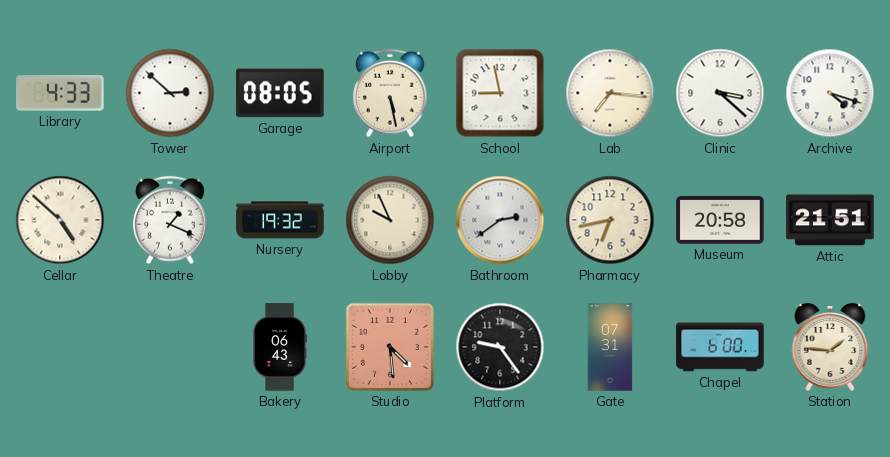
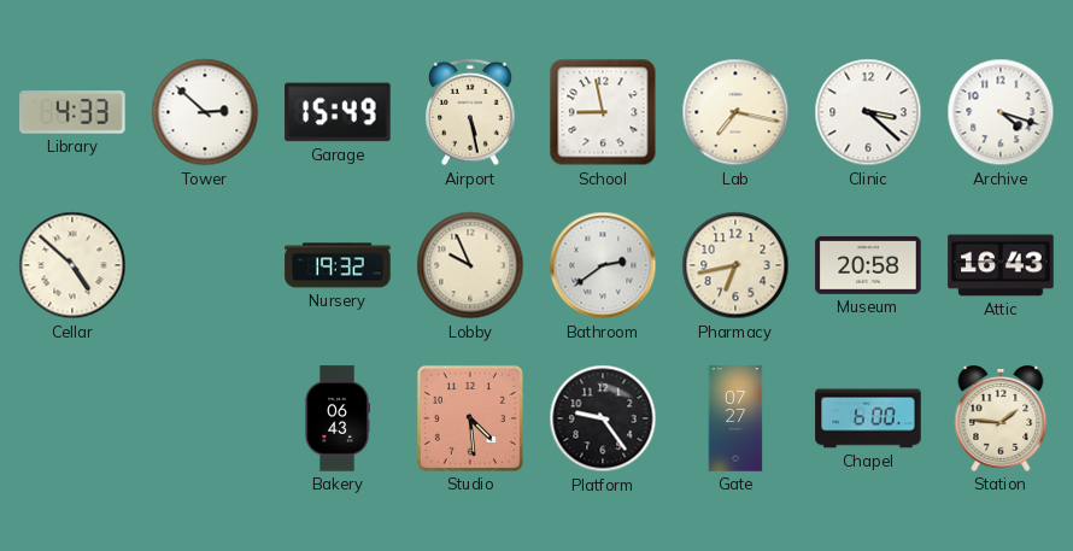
Garage: 08:05 -> 15:49 (338, 112)
Lab: 7:16 -> 7:17 (735, 112)
Theatre: 1:19 -> none (170, 220)
Attic: 21:51 -> 16:43 (1001, 265)
Gate: 07:31 -> 07:27 (735, 418)
